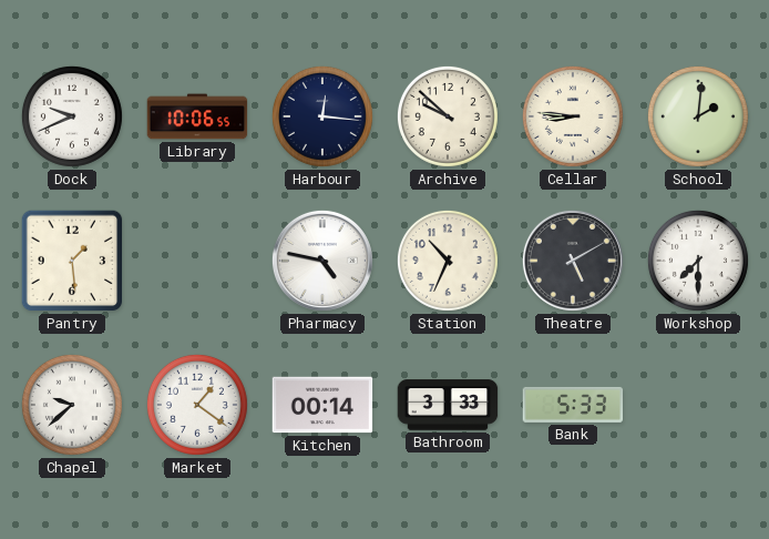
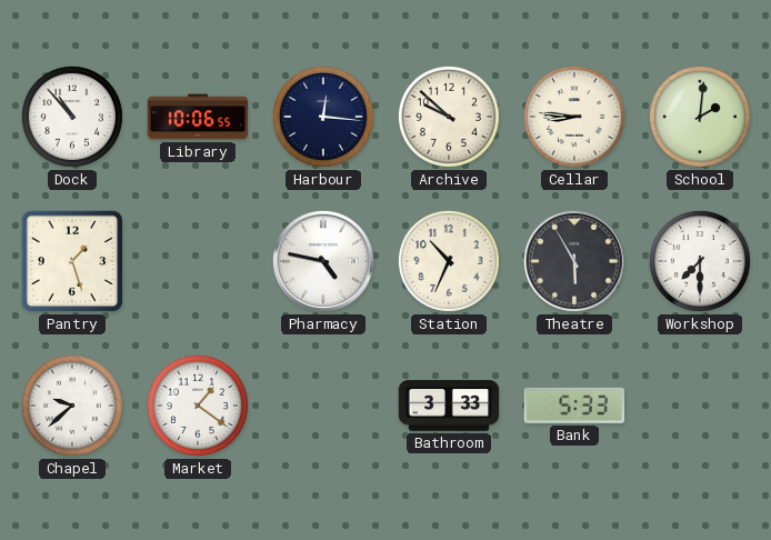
Dock: 9:41 -> 10:53 (72, 117)
Pantry: 1:29 -> 1:27 (72, 261)
Theatre: 5:10 -> 5:55 (574, 261)
Kitchen: 00:14 -> none (322, 405)
